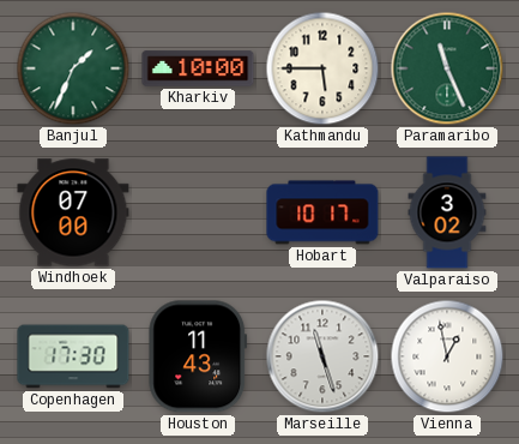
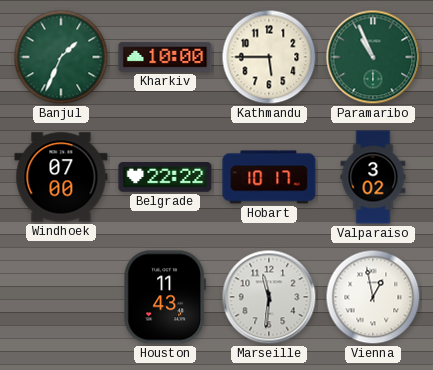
Paramaribo: 11:26 -> 10:56 (373, 57)
Belgrade: none -> 22:22 (165, 178)
Copenhagen: 17:30 -> none (73, 356)
Marseille: 11:27 -> 11:31 (269, 297)
